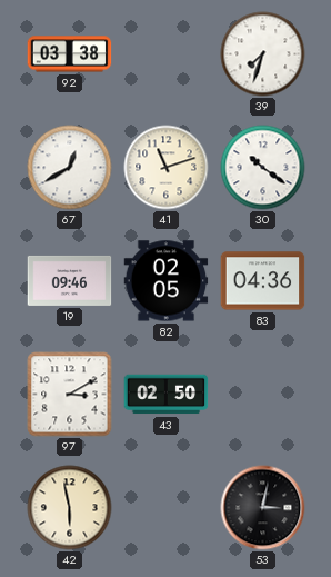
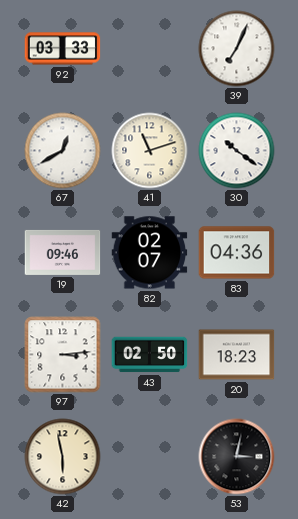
92: 03:38 -> 03:33 (63, 49)
39: 7:33 -> 7:04 (237, 49)
82: 02:05 -> 02:07 (150, 253)
97: 3:10 -> 3:14 (63, 355)
20: none -> 18:23 (237, 355)
